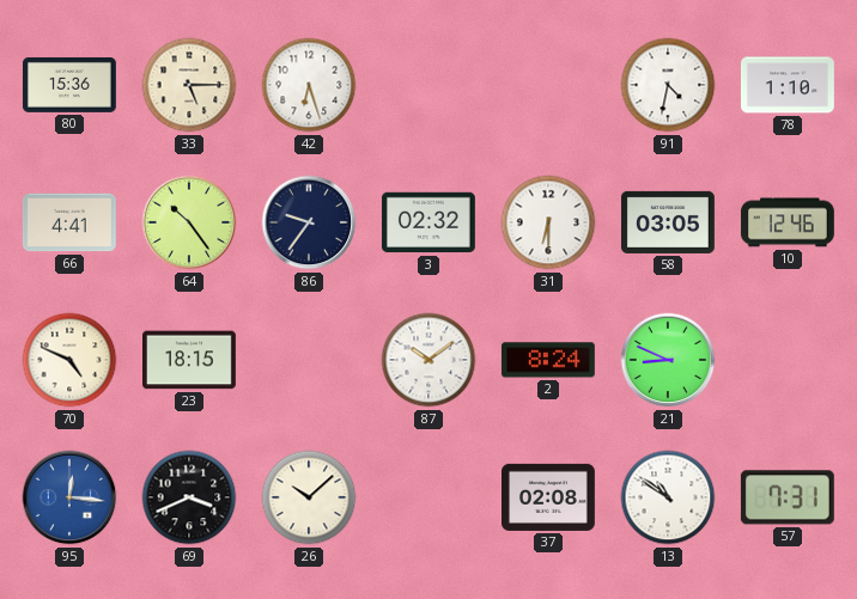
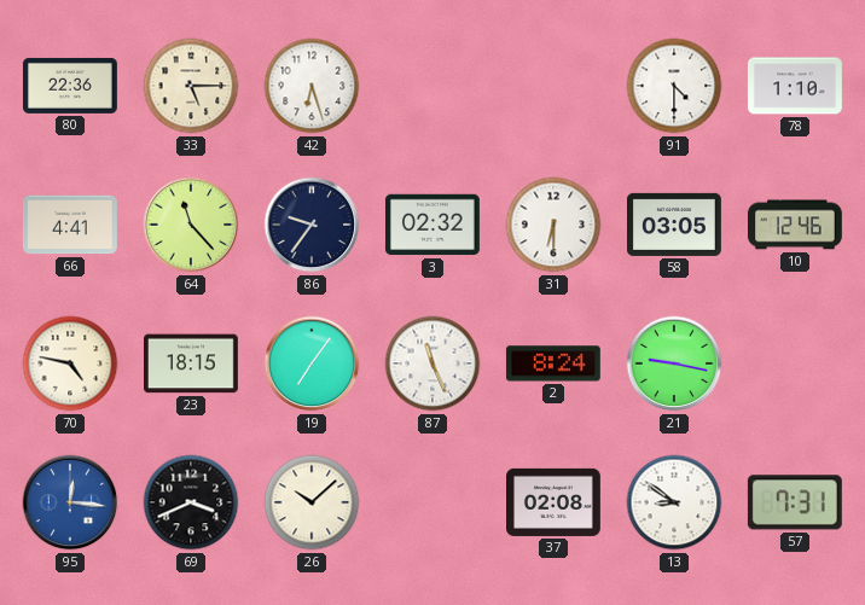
80: 15:36 -> 22:36 (70, 86)
91: 4:32 -> 4:30 (674, 86)
64: 10:24 -> 11:23 (191, 225)
70: 4:49 -> 4:47 (70, 363)
19: none -> 7:06 (312, 363)
87: 10:09 -> 11:26 (432, 363)
21: 8:49 -> 9:17 (674, 363)
13: 10:51 -> 8:51 (674, 502)
